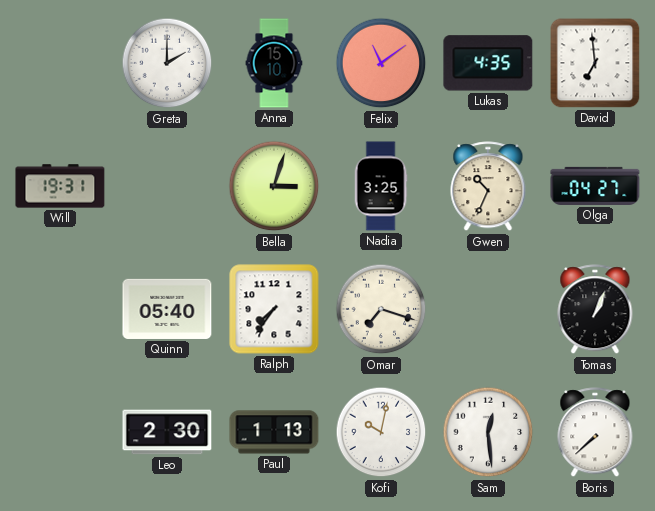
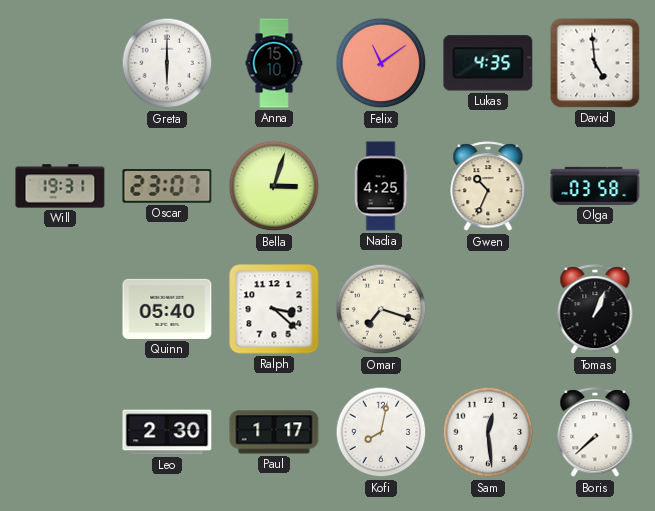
Greta: 2:00 -> 6:00 (167, 63)
David: 6:59 -> 4:59 (595, 63)
Oscar: none -> 23:07 (167, 186)
Nadia: 3:25 -> 4:25 (381, 186)
Olga: 04:27 -> 03:58 (595, 186)
Ralph: 7:36 -> 3:22 (274, 309)
Paul: 1:13 -> 1:17 (274, 432)
Kofi: 10:02 -> 8:02 (381, 432)
